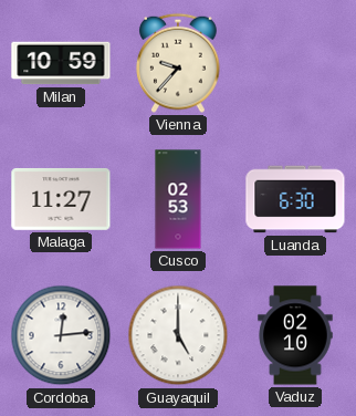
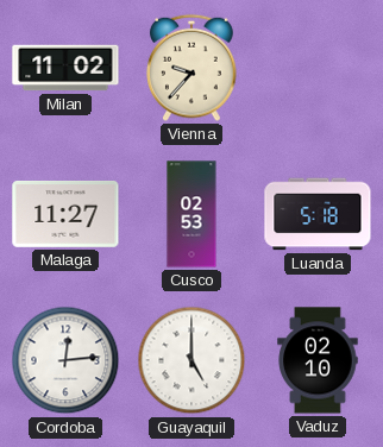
Milan: 10:59 -> 11:02 (65, 68)
Luanda: 6:30 -> 5:18 (318, 214)
